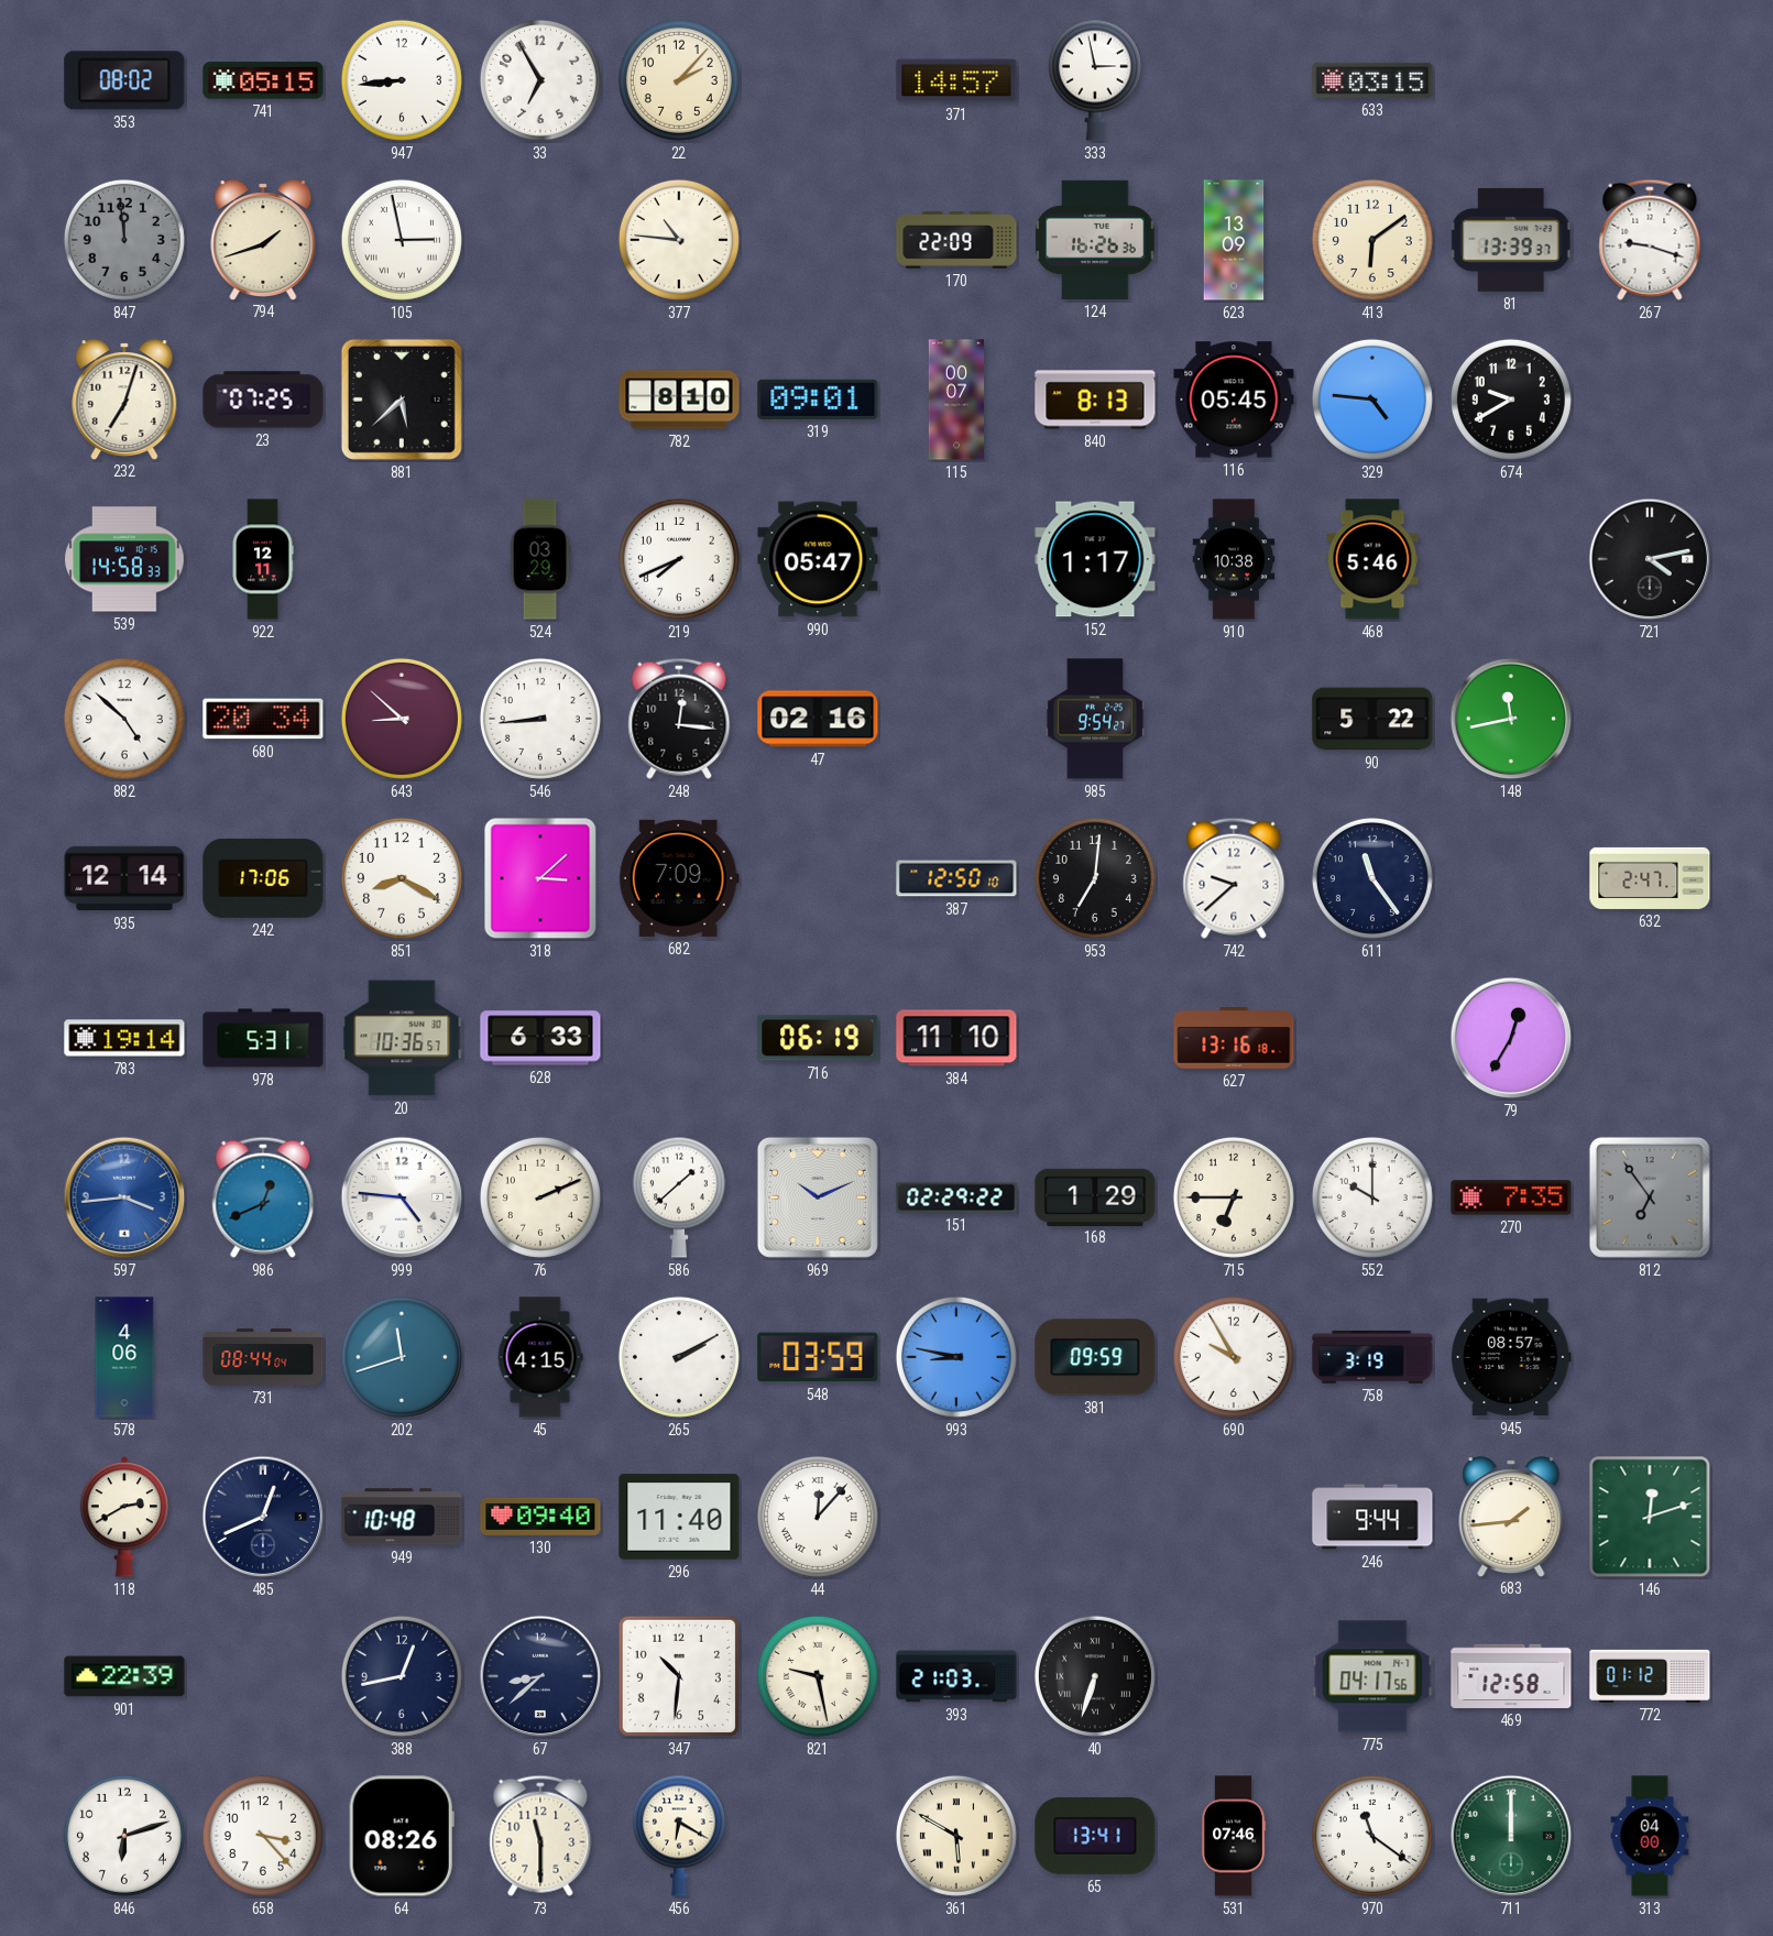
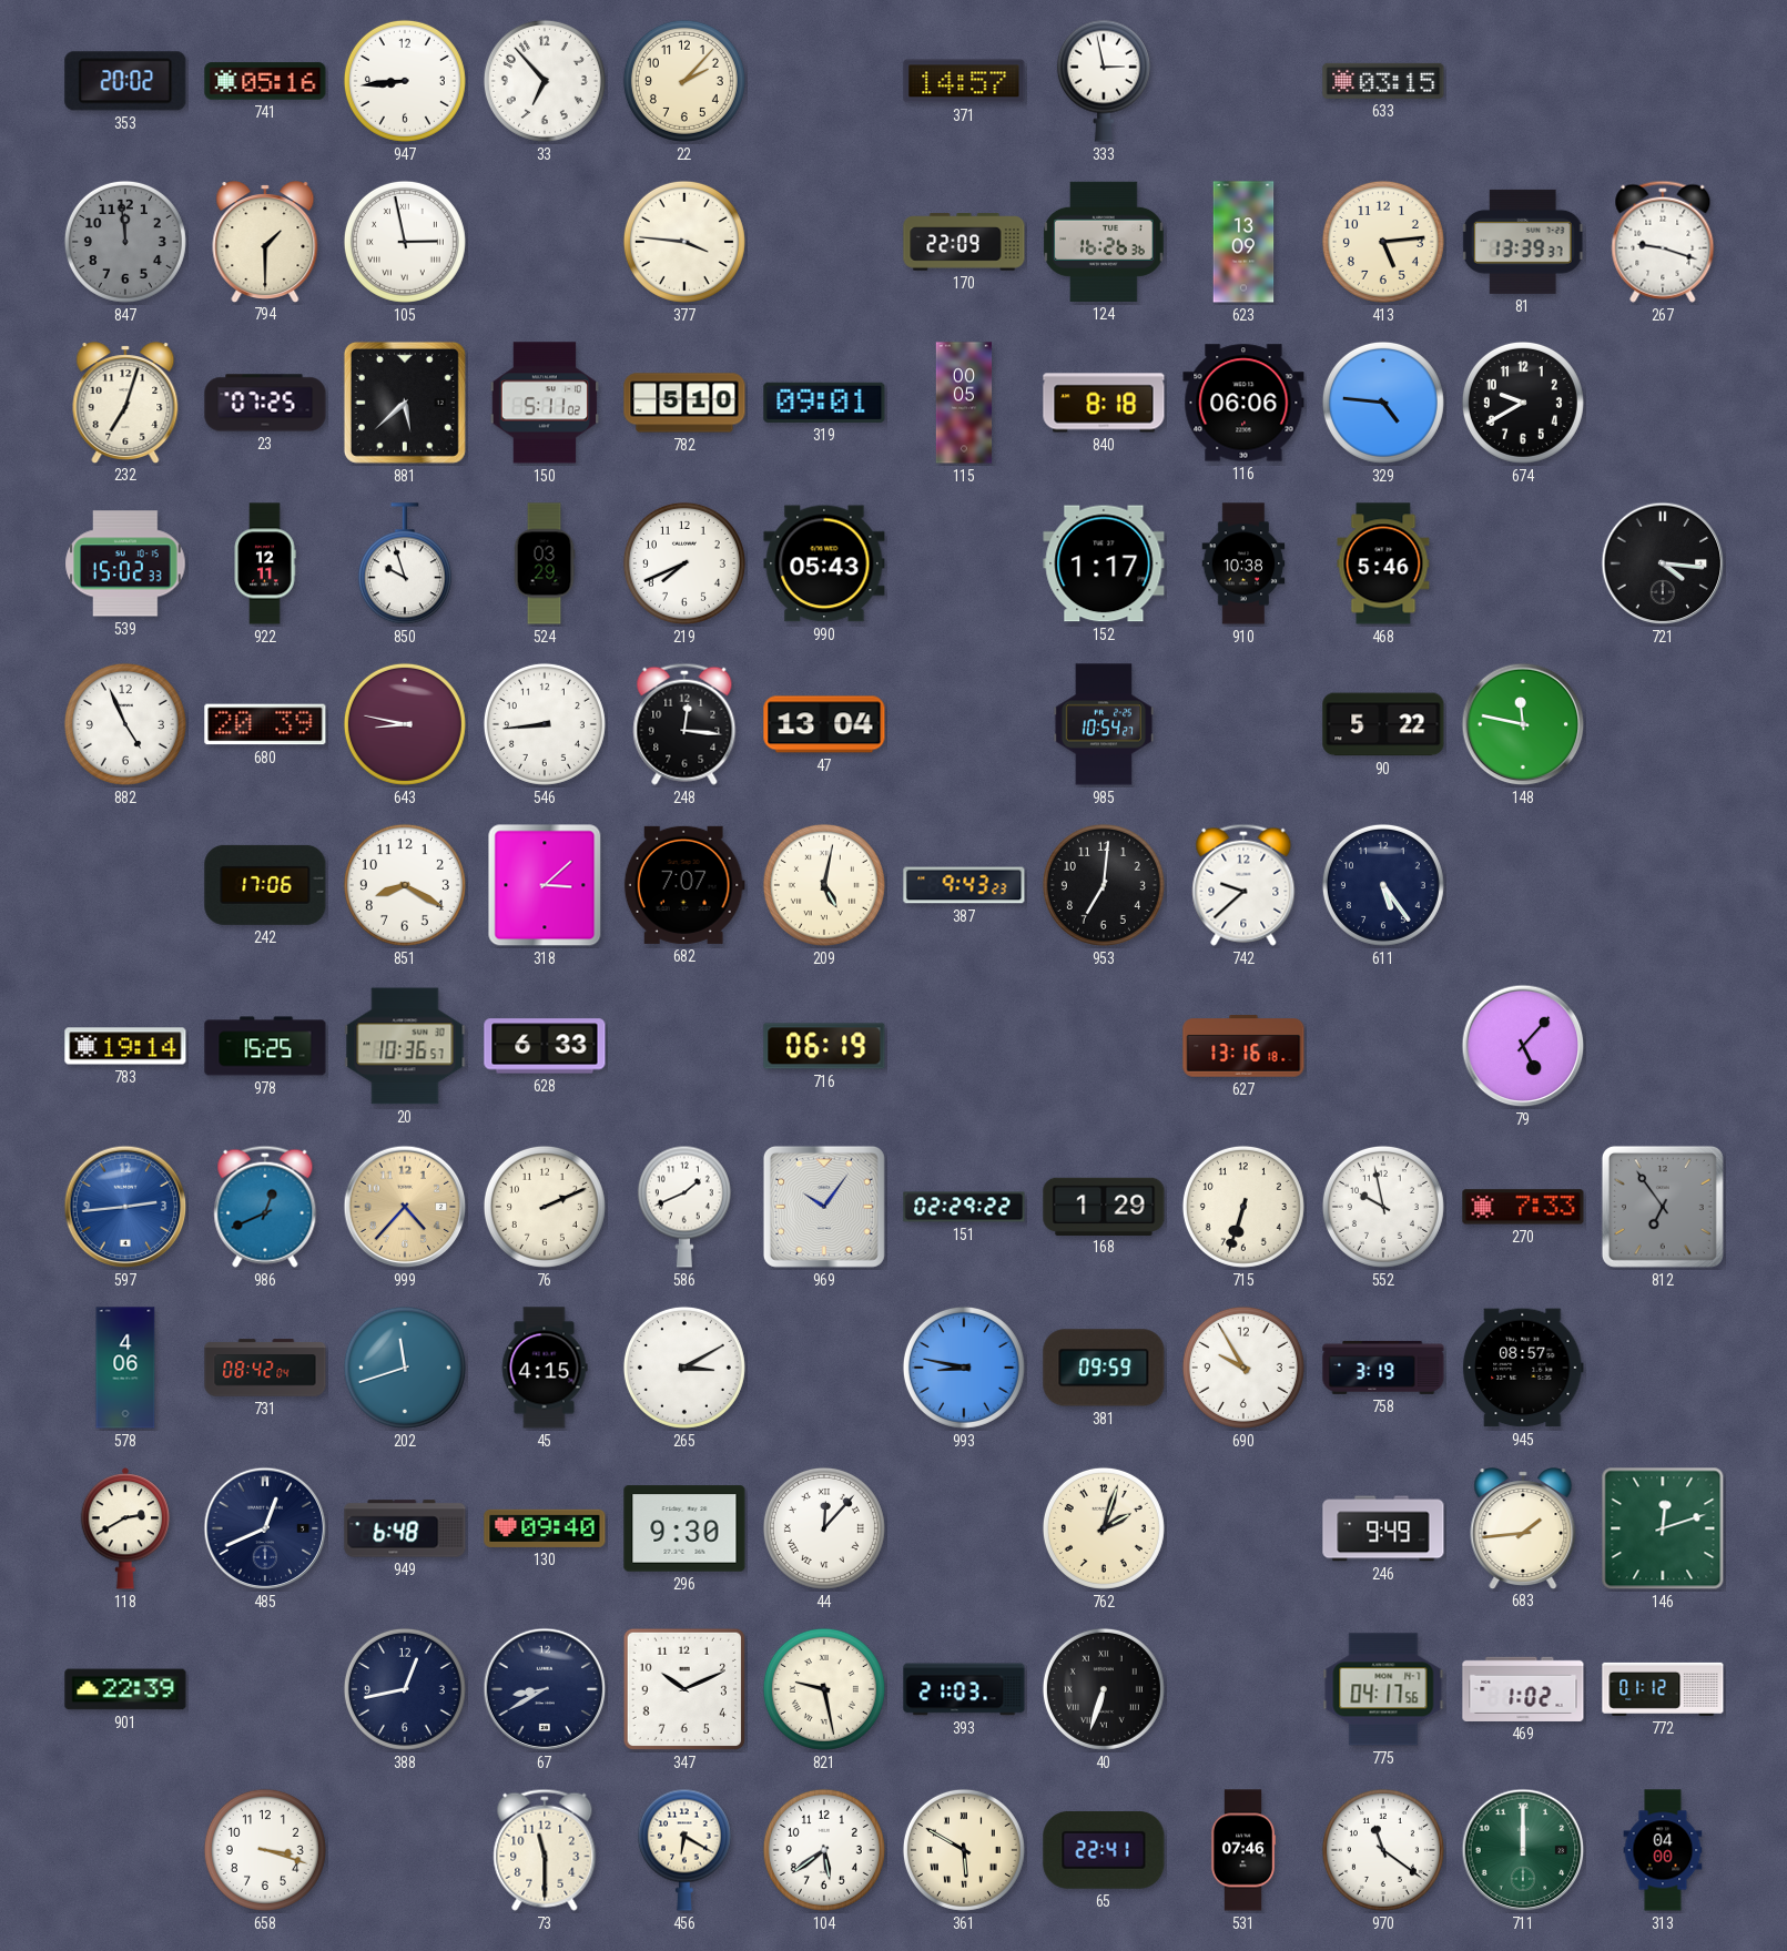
353: 08:02 -> 20:02 (125, 81)
741: 05:15 -> 05:16 (265, 81)
33: 6:55 -> 6:53 (545, 81)
794: 1:42 -> 1:30 (265, 242)
377: 10:46 -> 3:46 (684, 242)
413: 6:09 -> 5:14 (1383, 242)
150: none -> 5:11 (544, 403)
782: 8:10 -> 5:10 (684, 403)
115: 00:07 -> 00:05 (964, 403)
840: 8:13 -> 8:18 (1104, 403)
116: 05:45 -> 06:06 (1243, 403)
539: 14:58 -> 15:02 (125, 563)
850: none -> 9:57 (405, 565)
990: 05:47 -> 05:43 (824, 563)
721: 4:13 -> 4:16 (1663, 563)
882: 4:52 -> 4:56 (125, 724)
680: 20:34 -> 20:39 (265, 724)
643: 8:52 -> 8:47 (405, 724)
47: 02:16 -> 13:04 (824, 724)
985: 9:54 -> 10:54 (1103, 724)
148: 11:43 -> 11:47 (1523, 724)
935: 12:14 -> none (124, 878)
682: 7:09 -> 7:07 (684, 885)
209: none -> 5:02 (824, 885)
387: 12:50 -> 9:43 (964, 885)
611: 11:24 -> 5:24 (1383, 885)
632: 2:47 -> none (1650, 878)
978: 5:31 -> 15:25 (265, 1046)
384: 11:10 -> none (956, 1038)
79: 12:35 -> 5:07 (1523, 1046)
597: 3:44 -> 2:44 (125, 1207)
999: 4:46 -> 4:37 (405, 1207)
999 dial: white -> champagne (405, 1207)
586: 1:38 -> 1:41 (684, 1207)
969: 10:11 -> 10:06 (824, 1207)
715: 6:45 -> 6:33 (1243, 1207)
552: 10:00 -> 9:58 (1383, 1207)
270: 7:35 -> 7:33 (1523, 1207)
731: 08:44 -> 08:42 (265, 1368)
265: 2:10 -> 3:10 (684, 1368)
548: 03:59 -> none (818, 1357)
949: 10:48 -> 6:48 (405, 1528)
296: 11:40 -> 9:30 (684, 1528)
762: none -> 2:03 (1104, 1528)
246: 9:44 -> 9:49 (1383, 1528)
67: 8:38 -> 8:40 (545, 1689)
347: 10:31 -> 10:11 (684, 1689)
469: 12:58 -> 1:02 (1523, 1689)
846: 6:12 -> none (124, 1836)
658: 3:23 -> 3:18 (265, 1850)
64: 08:26 -> none (402, 1836)
104: none -> 5:39 (824, 1850)
65: 13:41 -> 22:41 (1104, 1851)
